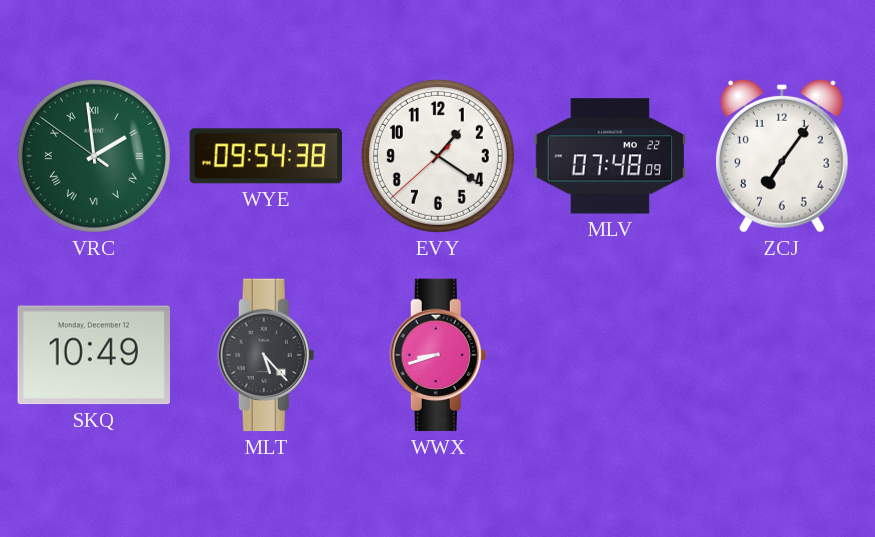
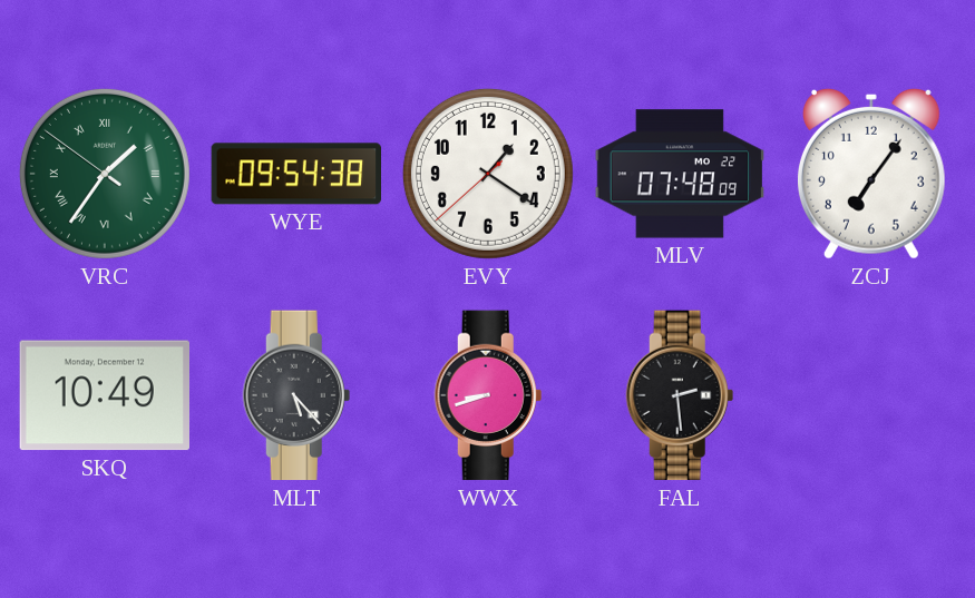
VRC: 1:58 -> 1:35 (105, 174)
FAL: none -> 2:29 (680, 395)
